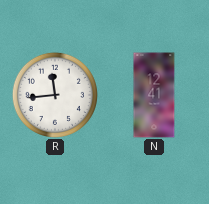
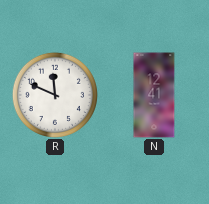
R: 11:44 -> 11:49 (55, 95)
